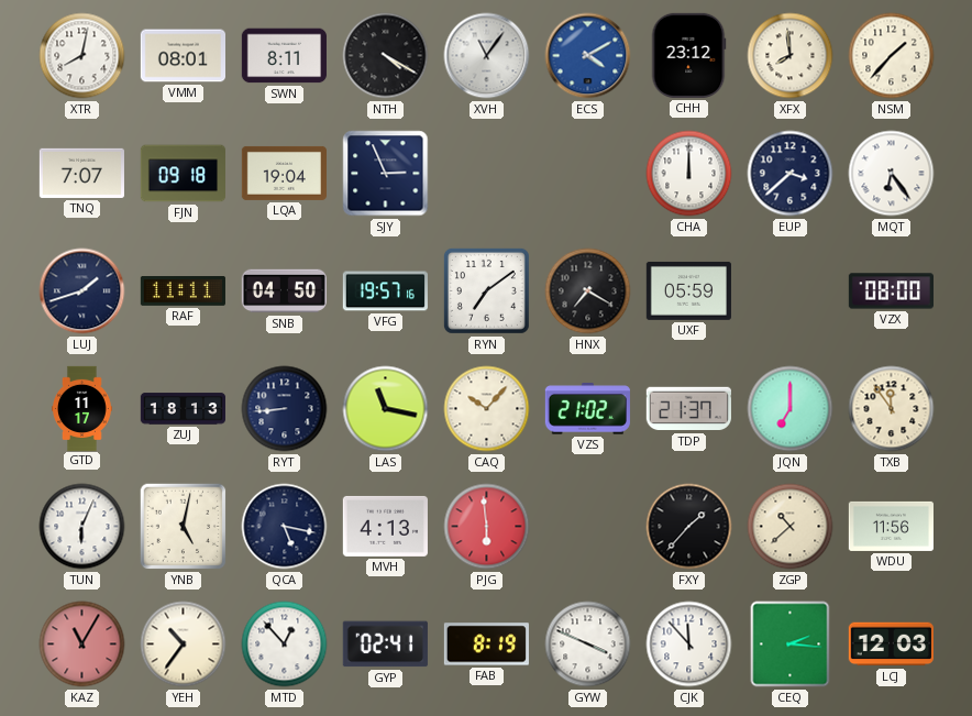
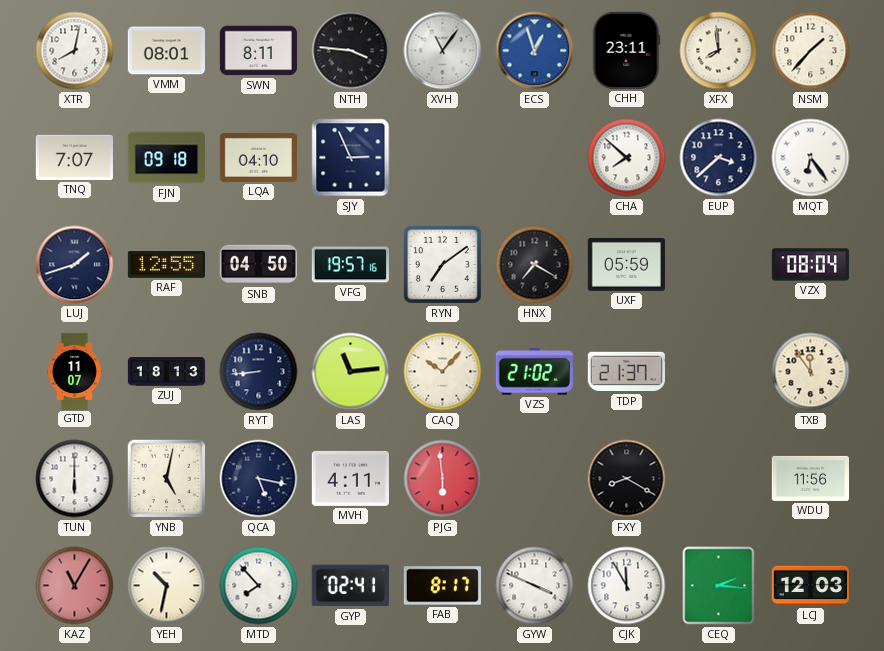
NTH: 4:20 -> 3:46 (351, 51)
ECS: 4:10 -> 12:57 (535, 51)
CHH: 23:12 -> 23:11 (626, 50)
LQA: 19:04 -> 04:10 (258, 157)
CHA: 12:00 -> 7:52 (627, 158)
RAF: 11:11 -> 12:55 (166, 265)
VZX: 08:00 -> 08:04 (810, 265)
GTD: 11:17 -> 11:07 (75, 371)
LAS: 11:17 -> 11:14 (351, 372)
JQN: 7:00 -> none (791, 409)
TUN: 6:04 -> 6:00 (75, 479)
MVH: 4:13 -> 4:11 (350, 478)
FXY: 1:37 -> 8:20 (627, 479)
ZGP: 10:38 -> none (791, 527)
YEH: 10:36 -> 10:32 (167, 586)
MTD: 12:53 -> 7:53 (259, 586)
FAB: 8:19 -> 8:17 (442, 586)
CJK: 11:53 -> 11:55 (627, 586)
